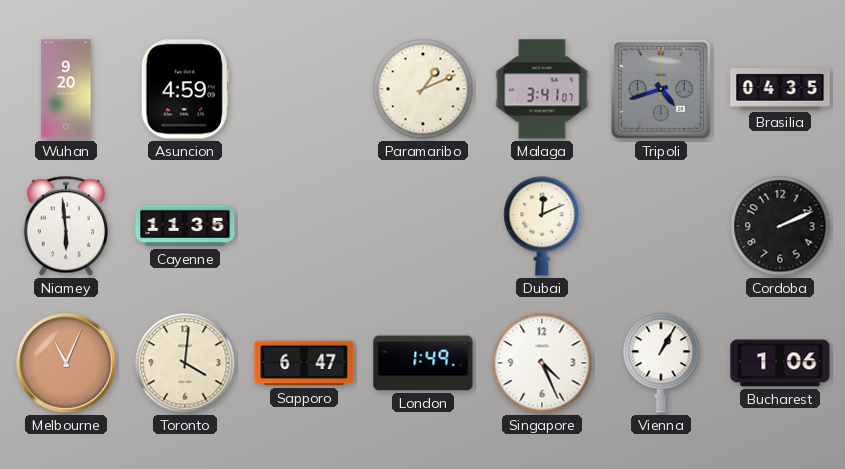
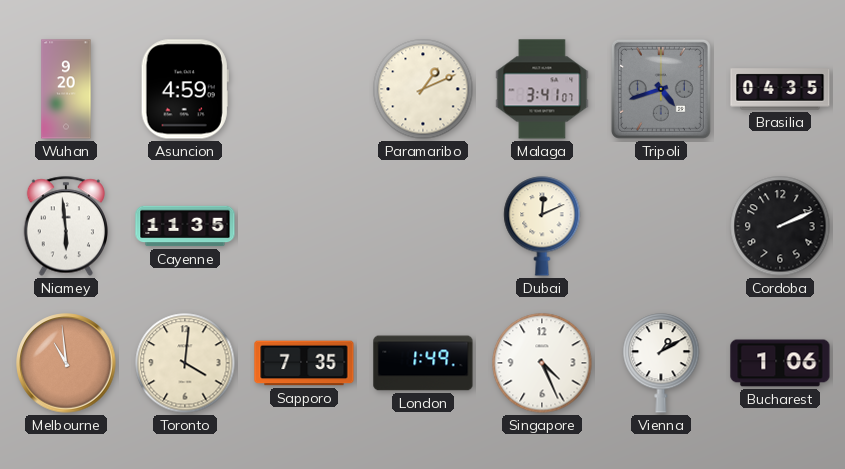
Melbourne: 11:04 -> 10:59 (66, 363)
Sapporo: 6:47 -> 7:35 (304, 363)
Vienna: 1:05 -> 1:10 (661, 363)
